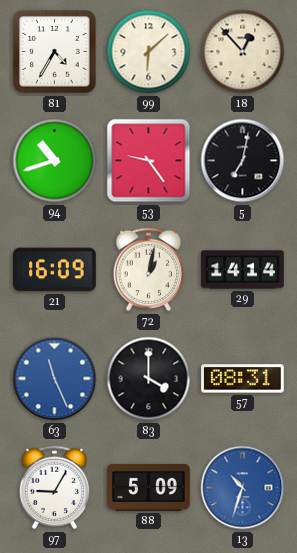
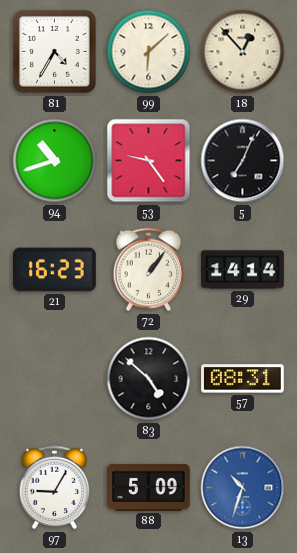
5: 7:02 -> 7:04 (243, 161)
21: 16:09 -> 16:23 (55, 270)
72: 1:02 -> 1:06 (149, 270)
63: 11:26 -> none (55, 379)
83: 4:00 -> 4:52 (149, 379)
